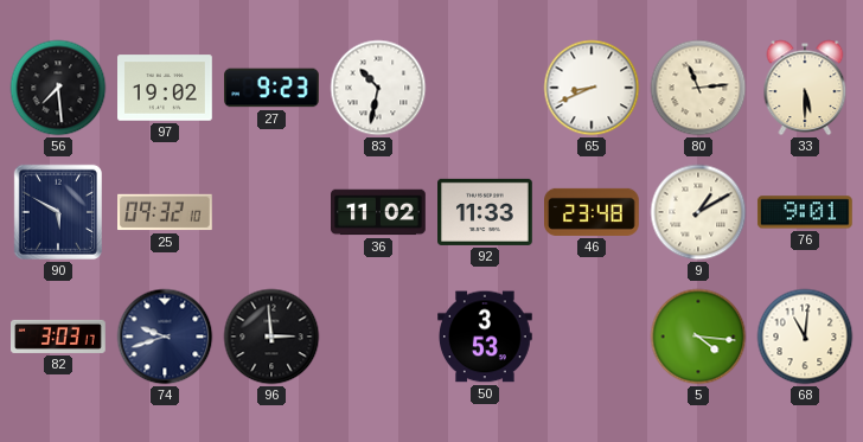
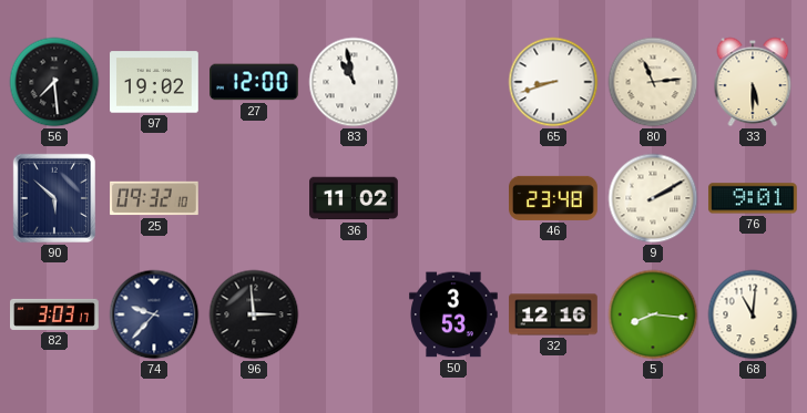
27: 9:23 -> 12:00 (255, 82)
83: 10:32 -> 10:58 (354, 82)
65: 8:41 -> 8:42 (553, 82)
90: 5:50 -> 5:52 (54, 198)
92: 11:33 -> none (486, 212)
9: 1:10 -> 2:10 (653, 198)
74: 9:42 -> 9:37 (154, 314)
32: none -> 12:16 (553, 314)
5: 4:16 -> 8:16 (653, 314)
